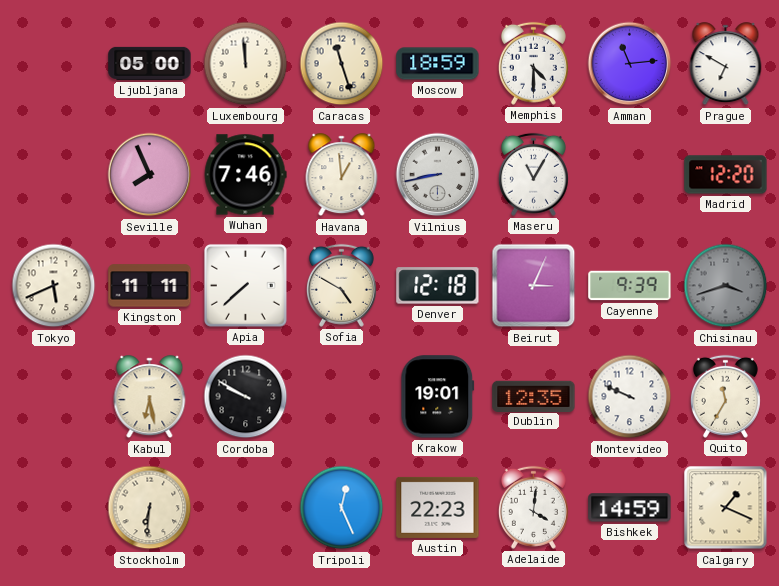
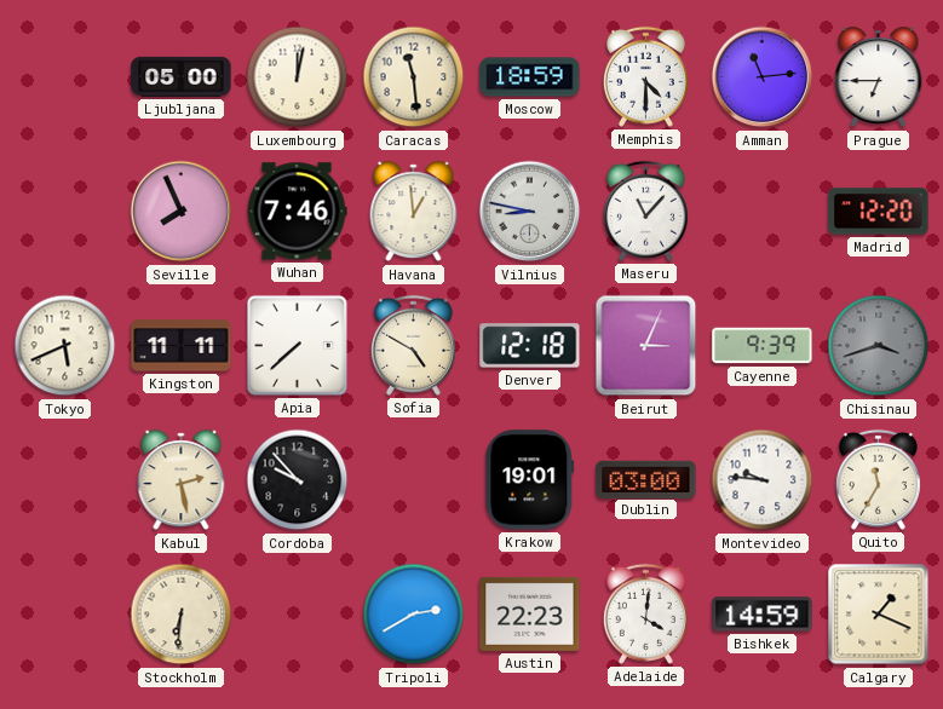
Luxembourg: 11:59 -> 12:02 (298, 77)
Caracas: 11:27 -> 11:29 (414, 77)
Prague: 6:50 -> 6:45 (879, 77)
Vilnius: 8:43 -> 8:47 (530, 212)
Maseru: 11:05 -> 11:07 (645, 211)
Kabul: 6:28 -> 2:28 (182, 480)
Cordoba: 9:50 -> 9:53 (298, 480)
Dublin: 12:35 -> 03:00 (646, 479)
Montevideo: 9:49 -> 9:46 (763, 480)
Tripoli: 12:26 -> 2:40 (414, 615)
